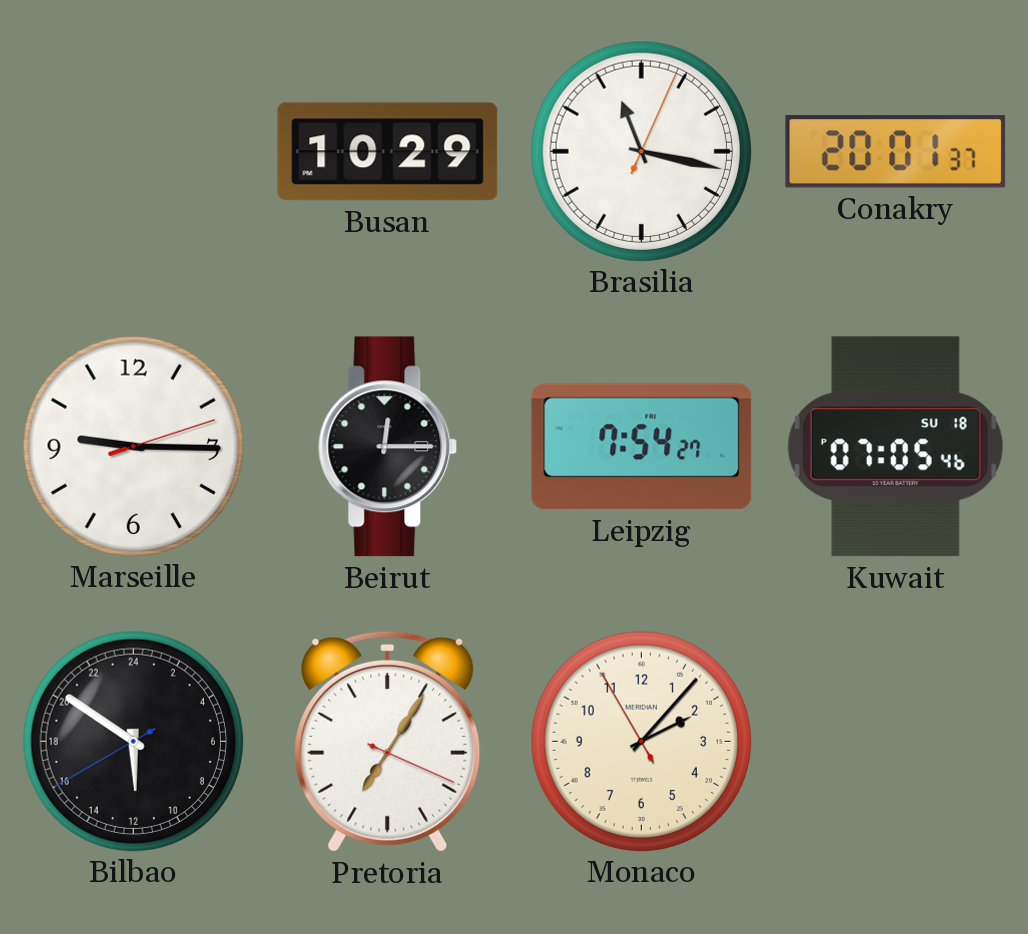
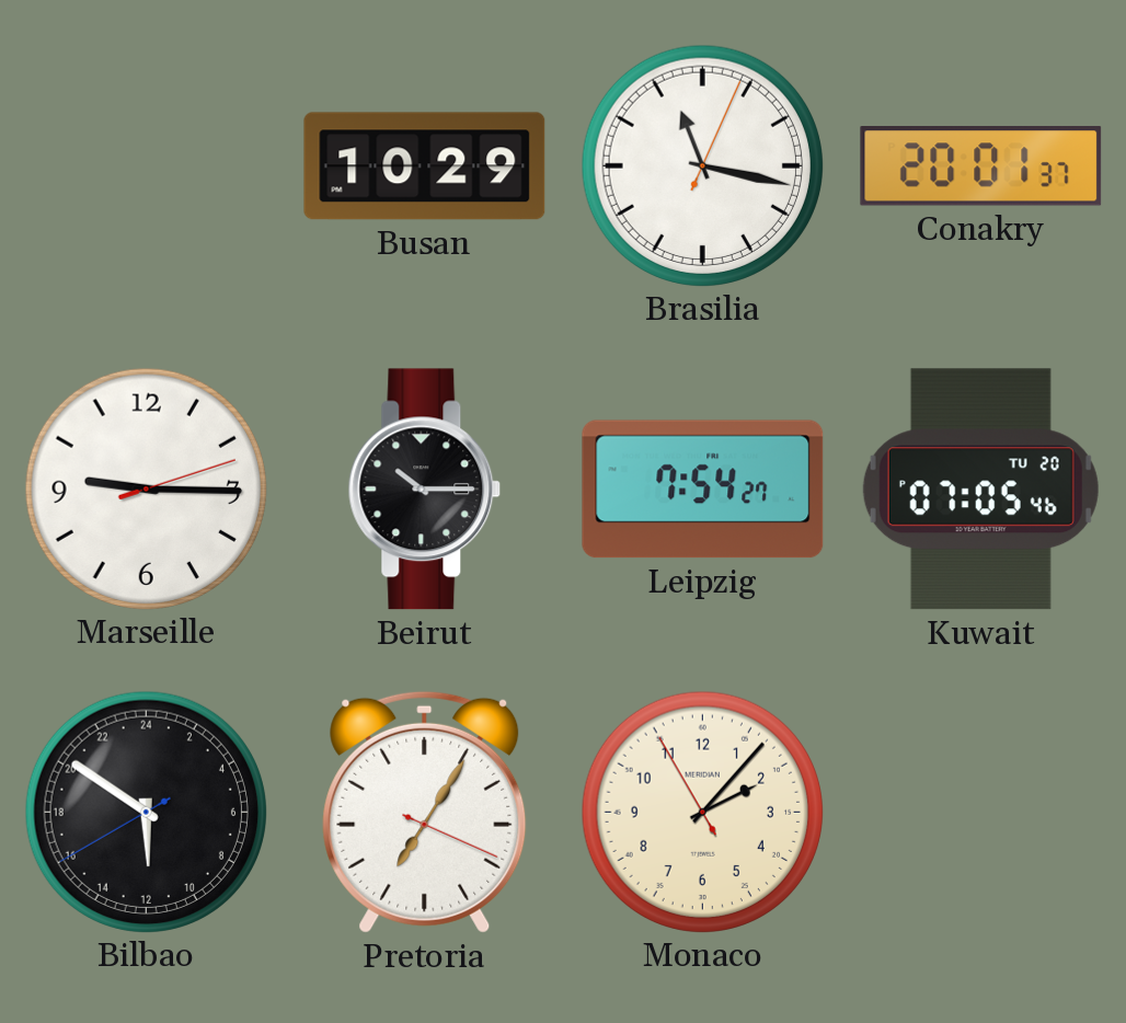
Beirut: 12:15 -> 10:15 (425, 490)
Kuwait date: SU 18 -> TU 20 (980, 490)
